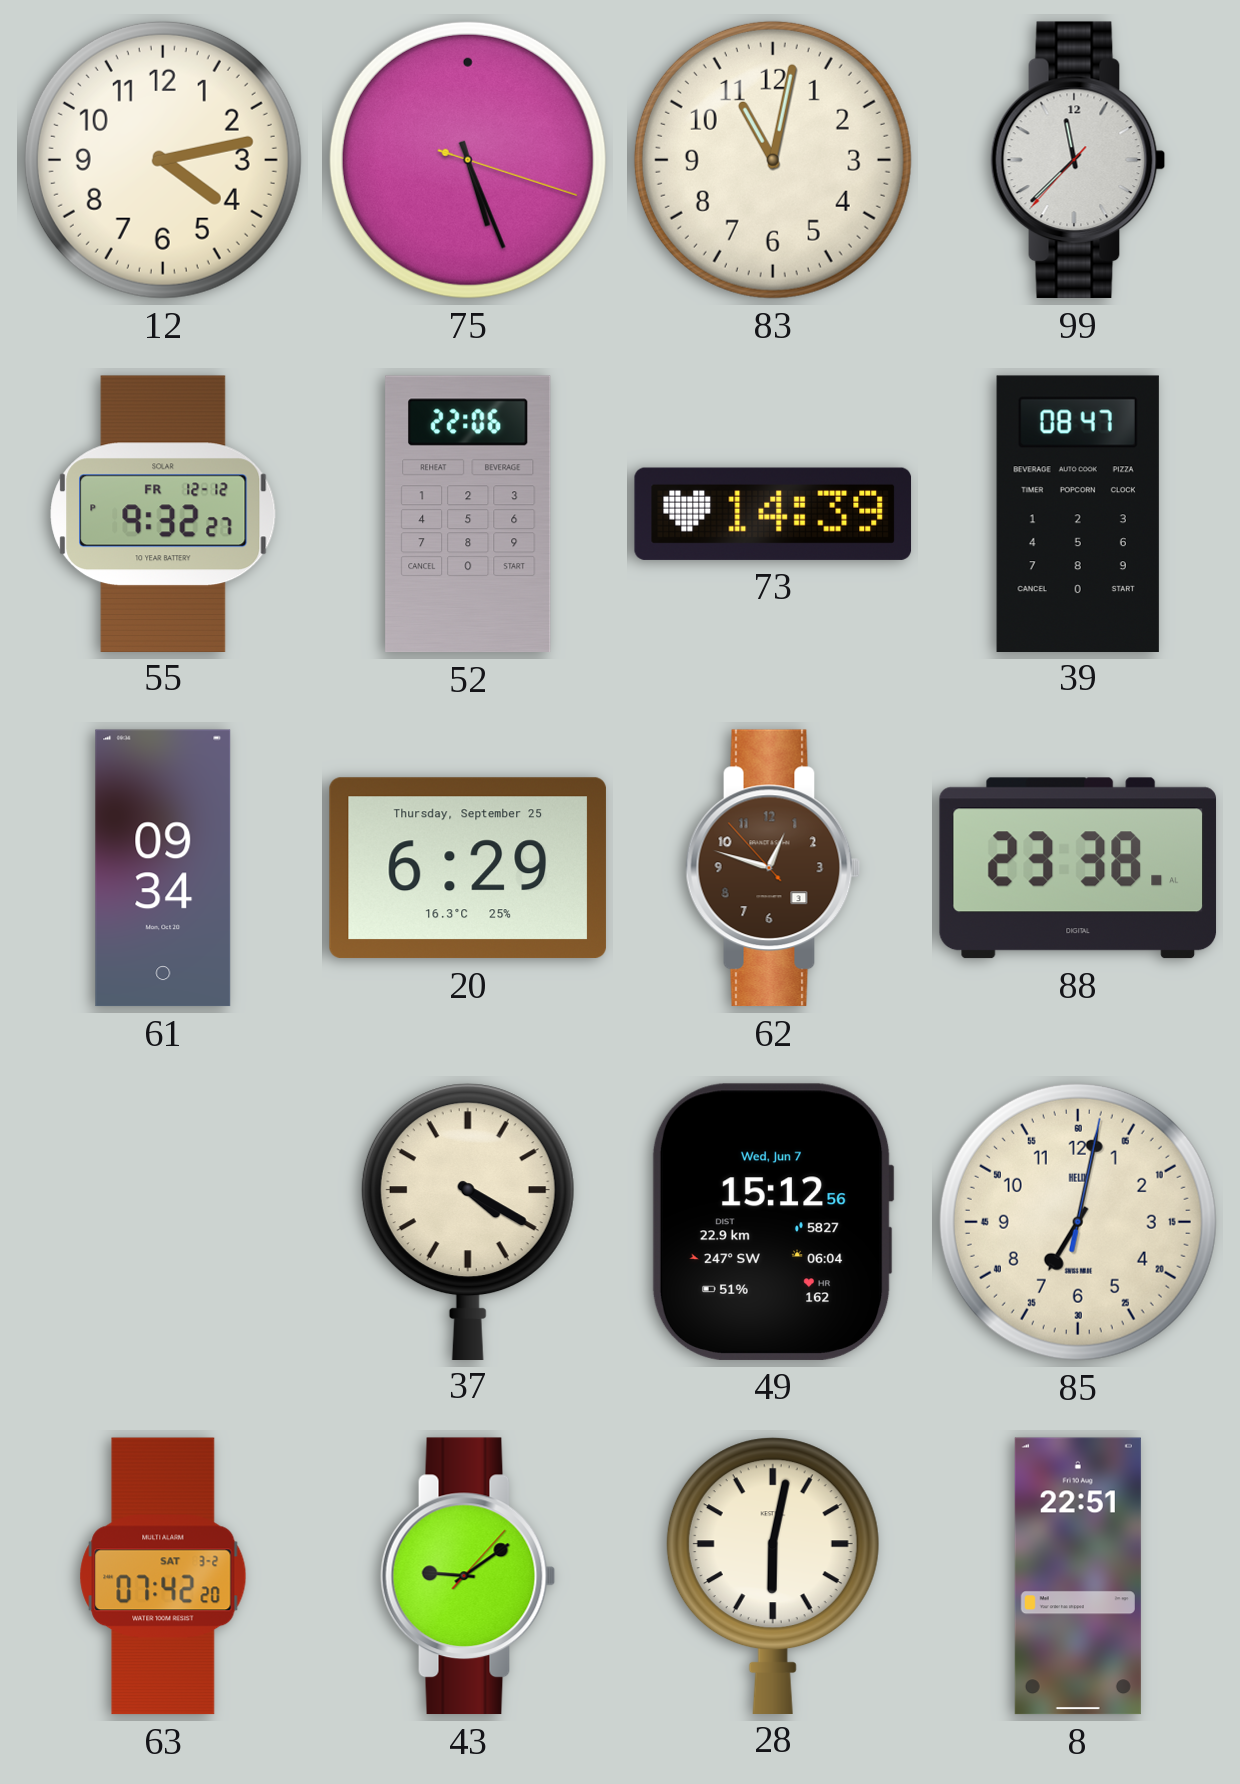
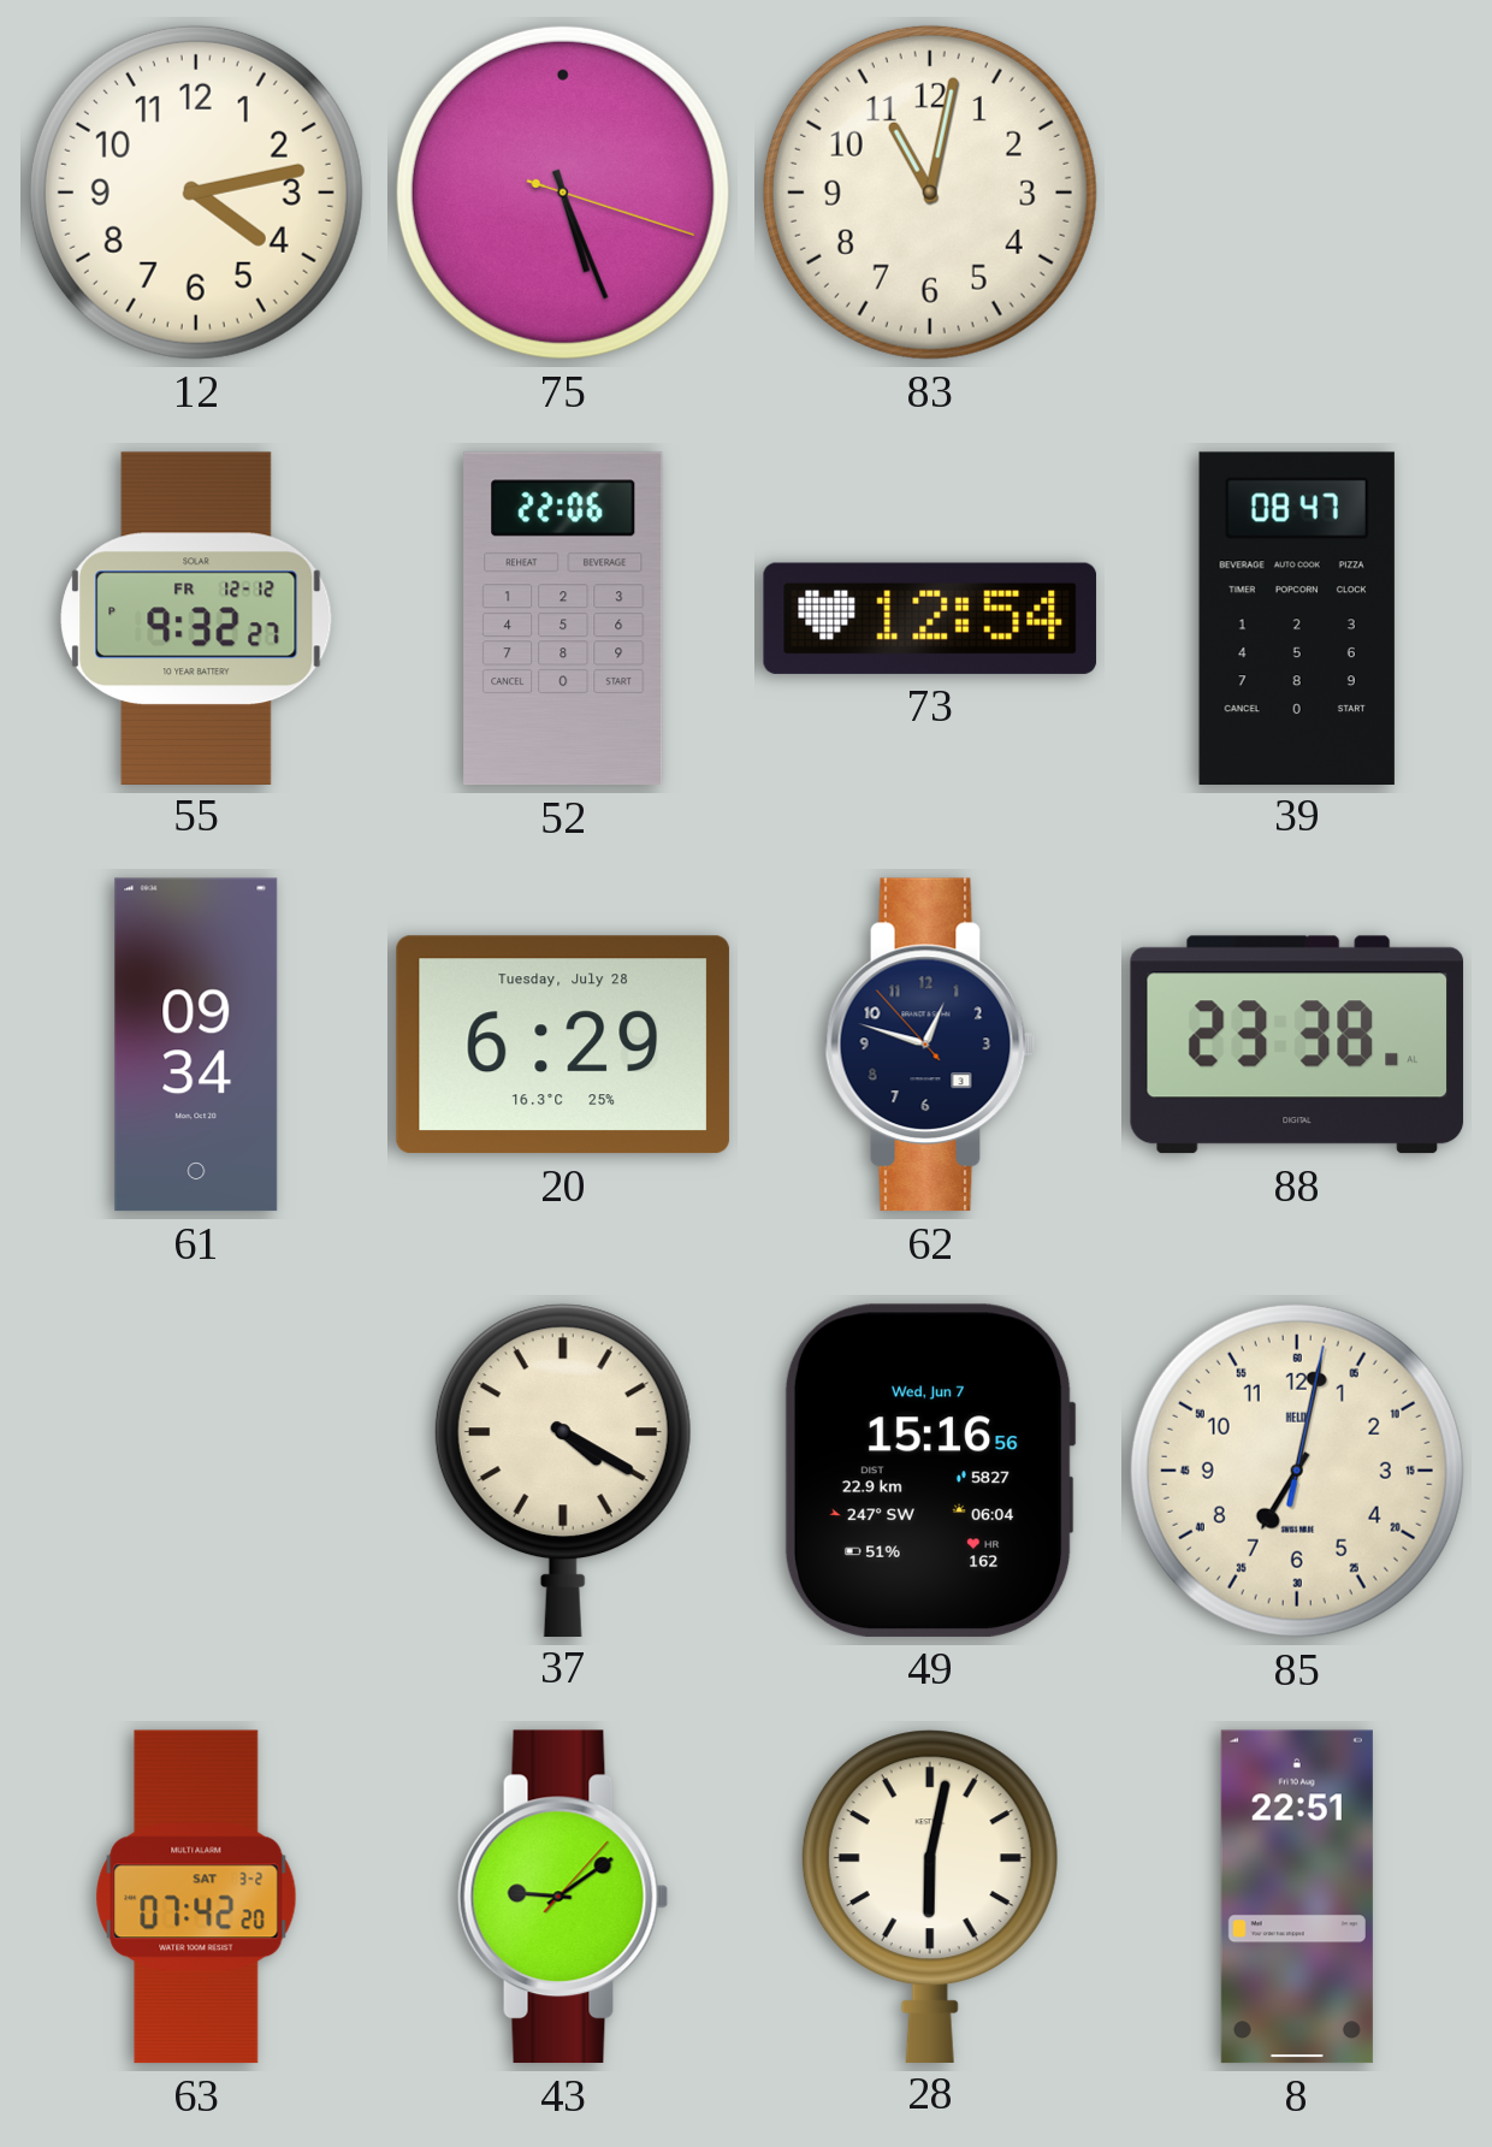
99: 11:37 -> none (1078, 160)
73: 14:39 -> 12:54 (930, 619)
20 date: Thursday, September 25 -> Tuesday, July 28 (563, 1045)
62 dial: brown -> navy (930, 1045)
49: 15:12 -> 15:16 (930, 1471)
